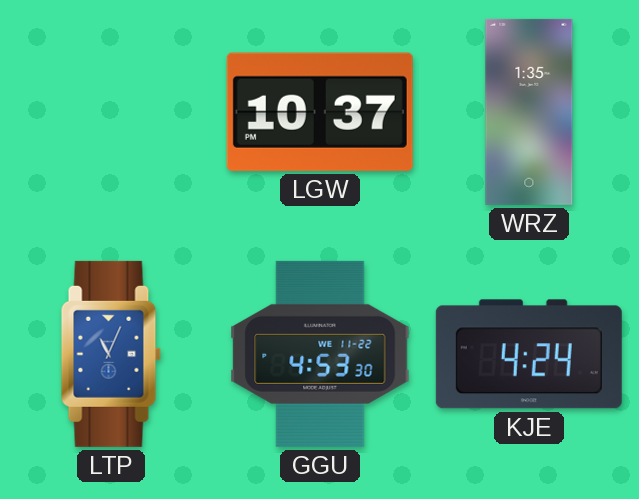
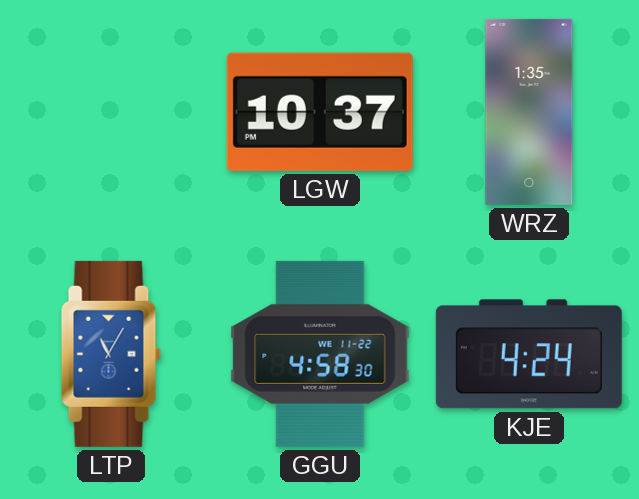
LTP: 11:04 -> 11:05 (111, 354)
GGU: 4:53 -> 4:58 (320, 354)
